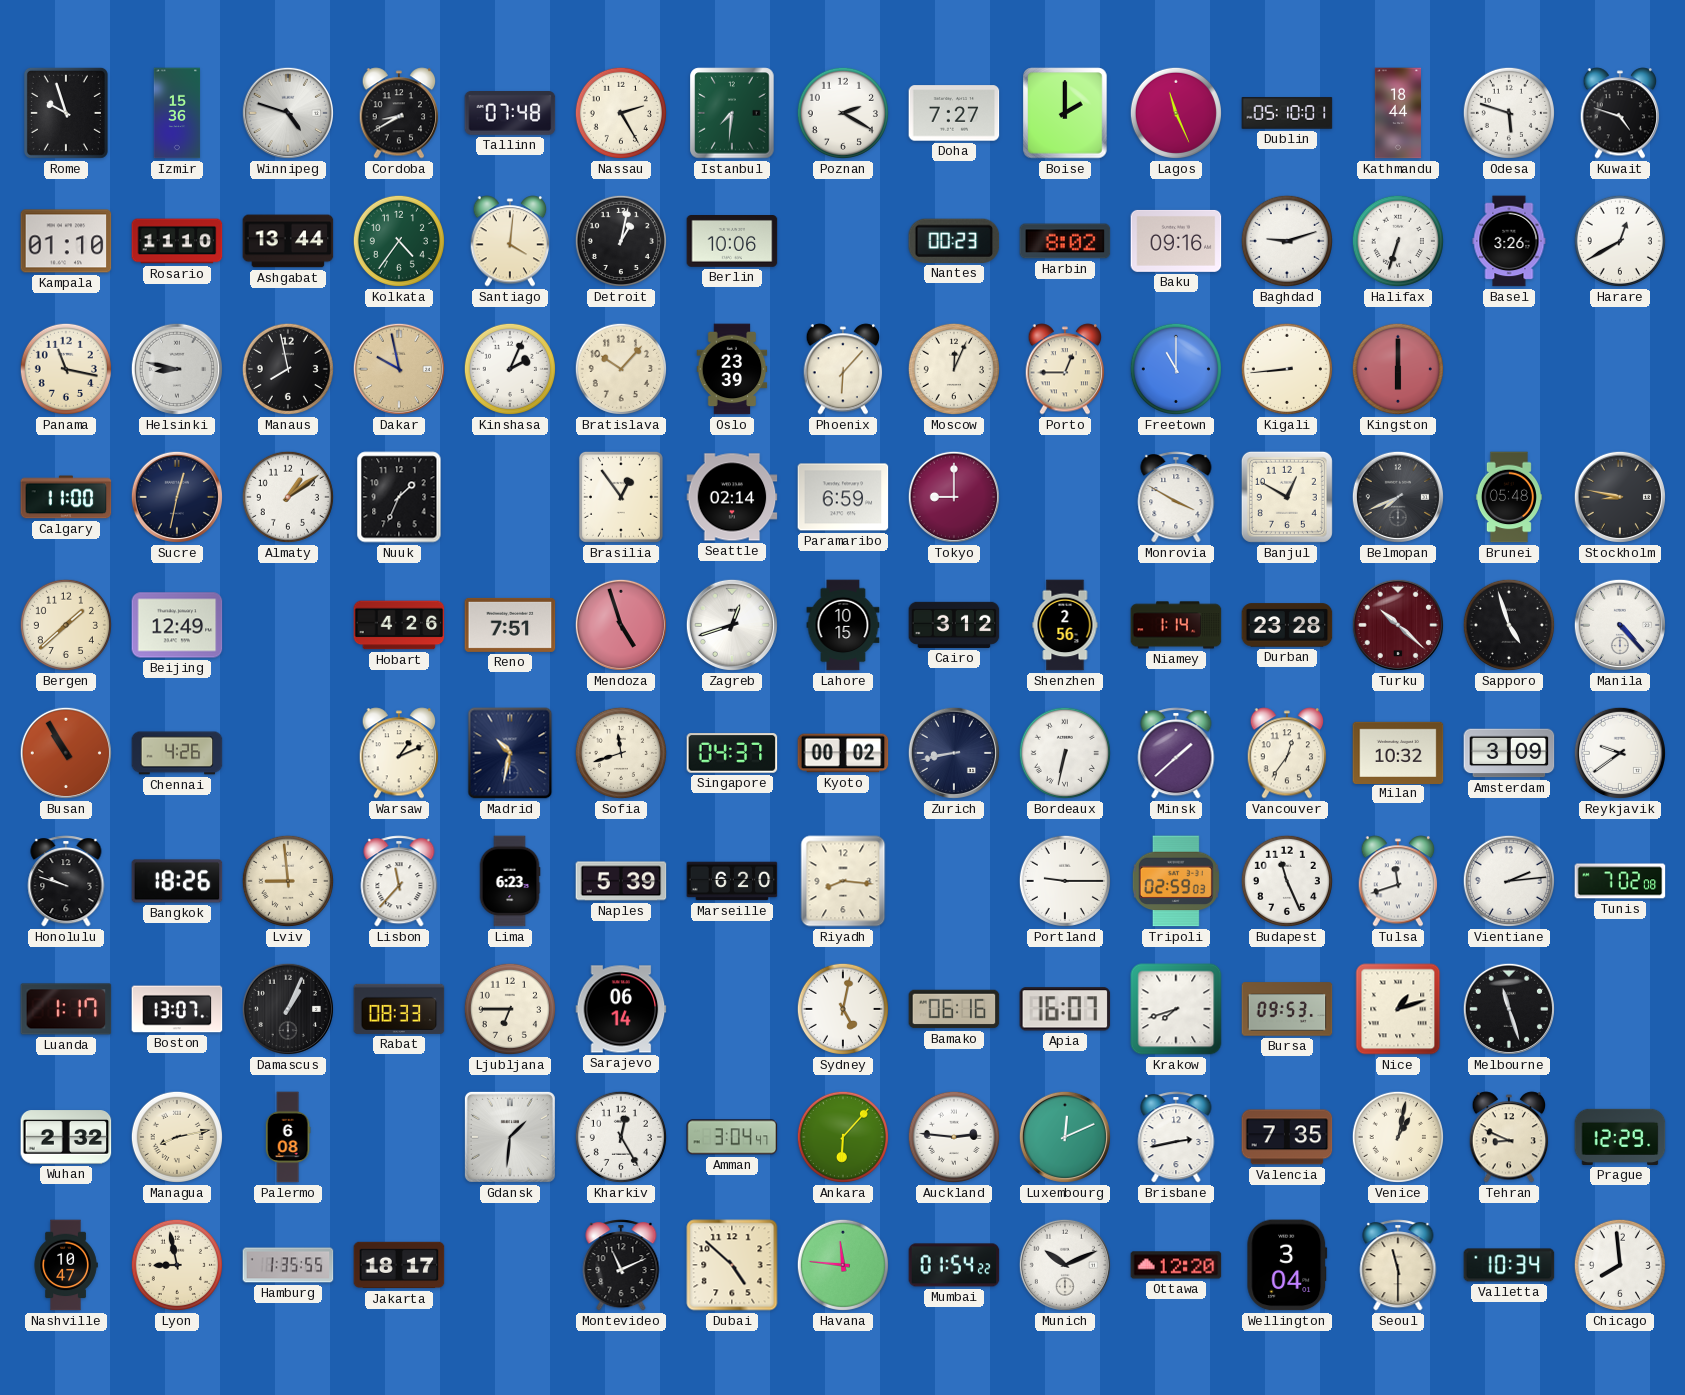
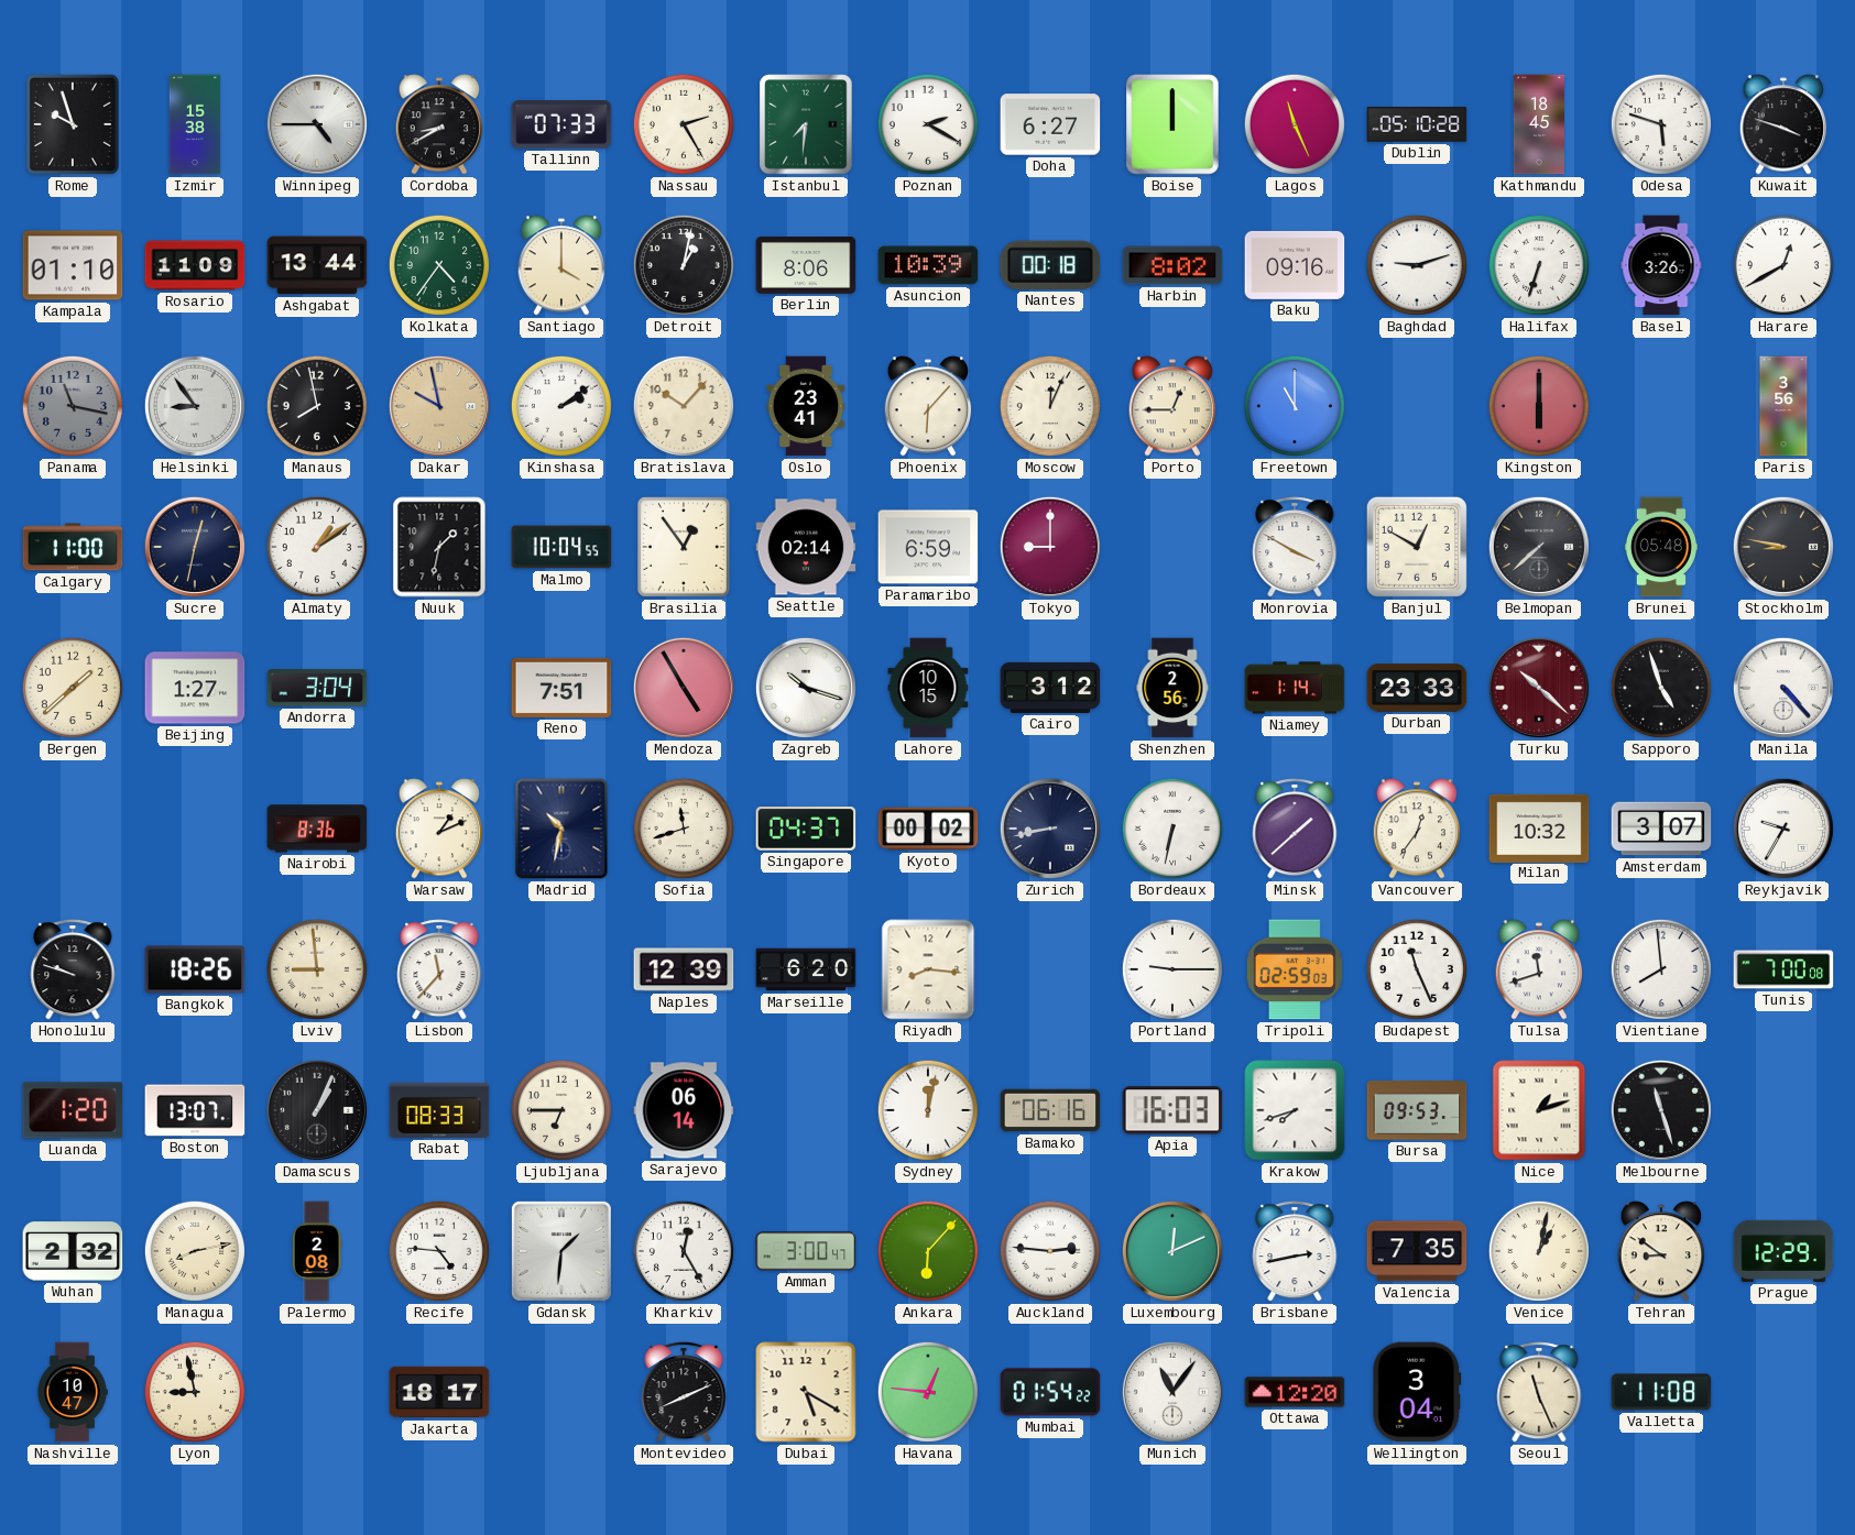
Izmir: 15:36 -> 15:38 (195, 124)
Winnipeg: 4:48 -> 4:45 (317, 124)
Tallinn: 07:48 -> 07:33 (561, 125)
Doha: 7:27 -> 6:27 (1050, 124)
Boise: 2:00 -> 12:00 (1172, 124)
Dublin: 05:10:01 -> 05:10:28 (1417, 124)
Kathmandu: 18:44 -> 18:45 (1538, 124)
Kuwait: 4:48 -> 3:48 (1783, 124)
Rosario: 11:10 -> 11:09 (195, 265)
Santiago: 4:01 -> 4:00 (561, 265)
Berlin: 10:06 -> 8:06 (806, 266)
Asuncion: none -> 10:39 (928, 265)
Nantes: 00:23 -> 00:18 (1050, 265)
Panama dial: cream -> grey (73, 406)
Helsinki: 8:47 -> 8:54 (195, 406)
Kinshasa: 2:04 -> 2:09 (561, 406)
Oslo: 23:39 -> 23:41 (806, 406)
Kigali: 8:44 -> none (1287, 369)
Paris: none -> 3:56 (1783, 406)
Nuuk: 1:34 -> 1:32 (439, 547)
Malmo: none -> 10:04 (561, 547)
Belmopan: 7:41 -> 7:38 (1539, 547)
Beijing: 12:49 -> 1:27 (195, 688)
Andorra: none -> 3:04 (317, 688)
Hobart: 4:26 -> none (399, 625)
Mendoza: 4:57 -> 4:55 (684, 688)
Zagreb: 12:42 -> 10:18 (806, 688)
Durban: 23:28 -> 23:33 (1417, 688)
Busan: 10:55 -> none (66, 753)
Chennai: 4:26 -> none (177, 753)
Nairobi: none -> 8:36 (317, 829)
Amsterdam: 3:09 -> 3:07 (1661, 829)
Reykjavik: 9:39 -> 9:35 (1783, 829)
Lima: 6:23 -> none (510, 881)
Naples: 5:39 -> 12:39 (684, 969)
Vientiane: 2:14 -> 7:59 (1661, 969)
Tunis: 7:02 -> 7:00 (1783, 969)
Luanda: 1:17 -> 1:20 (73, 1110)
Sydney: 5:02 -> 12:02 (928, 1110)
Apia: 16:07 -> 16:03 (1172, 1110)
Palermo: 6:08 -> 2:08 (317, 1251)
Recife: none -> 4:46 (439, 1251)
Amman: 3:04 -> 3:00 (806, 1251)
Tehran: 8:49 -> 8:51 (1661, 1251)
Hamburg: 1:35 -> none (288, 1265)
Montevideo: 11:11 -> 8:11 (684, 1392)
Dubai: 4:52 -> 5:20 (806, 1392)
Havana: 11:46 -> 12:46 (928, 1392)
Munich: 10:11 -> 11:06 (1172, 1392)
Seoul: 11:30 -> 11:26 (1539, 1392)
Valletta: 10:34 -> 11:08 (1661, 1392)
Chicago: 7:59 -> none (1620, 1265)
